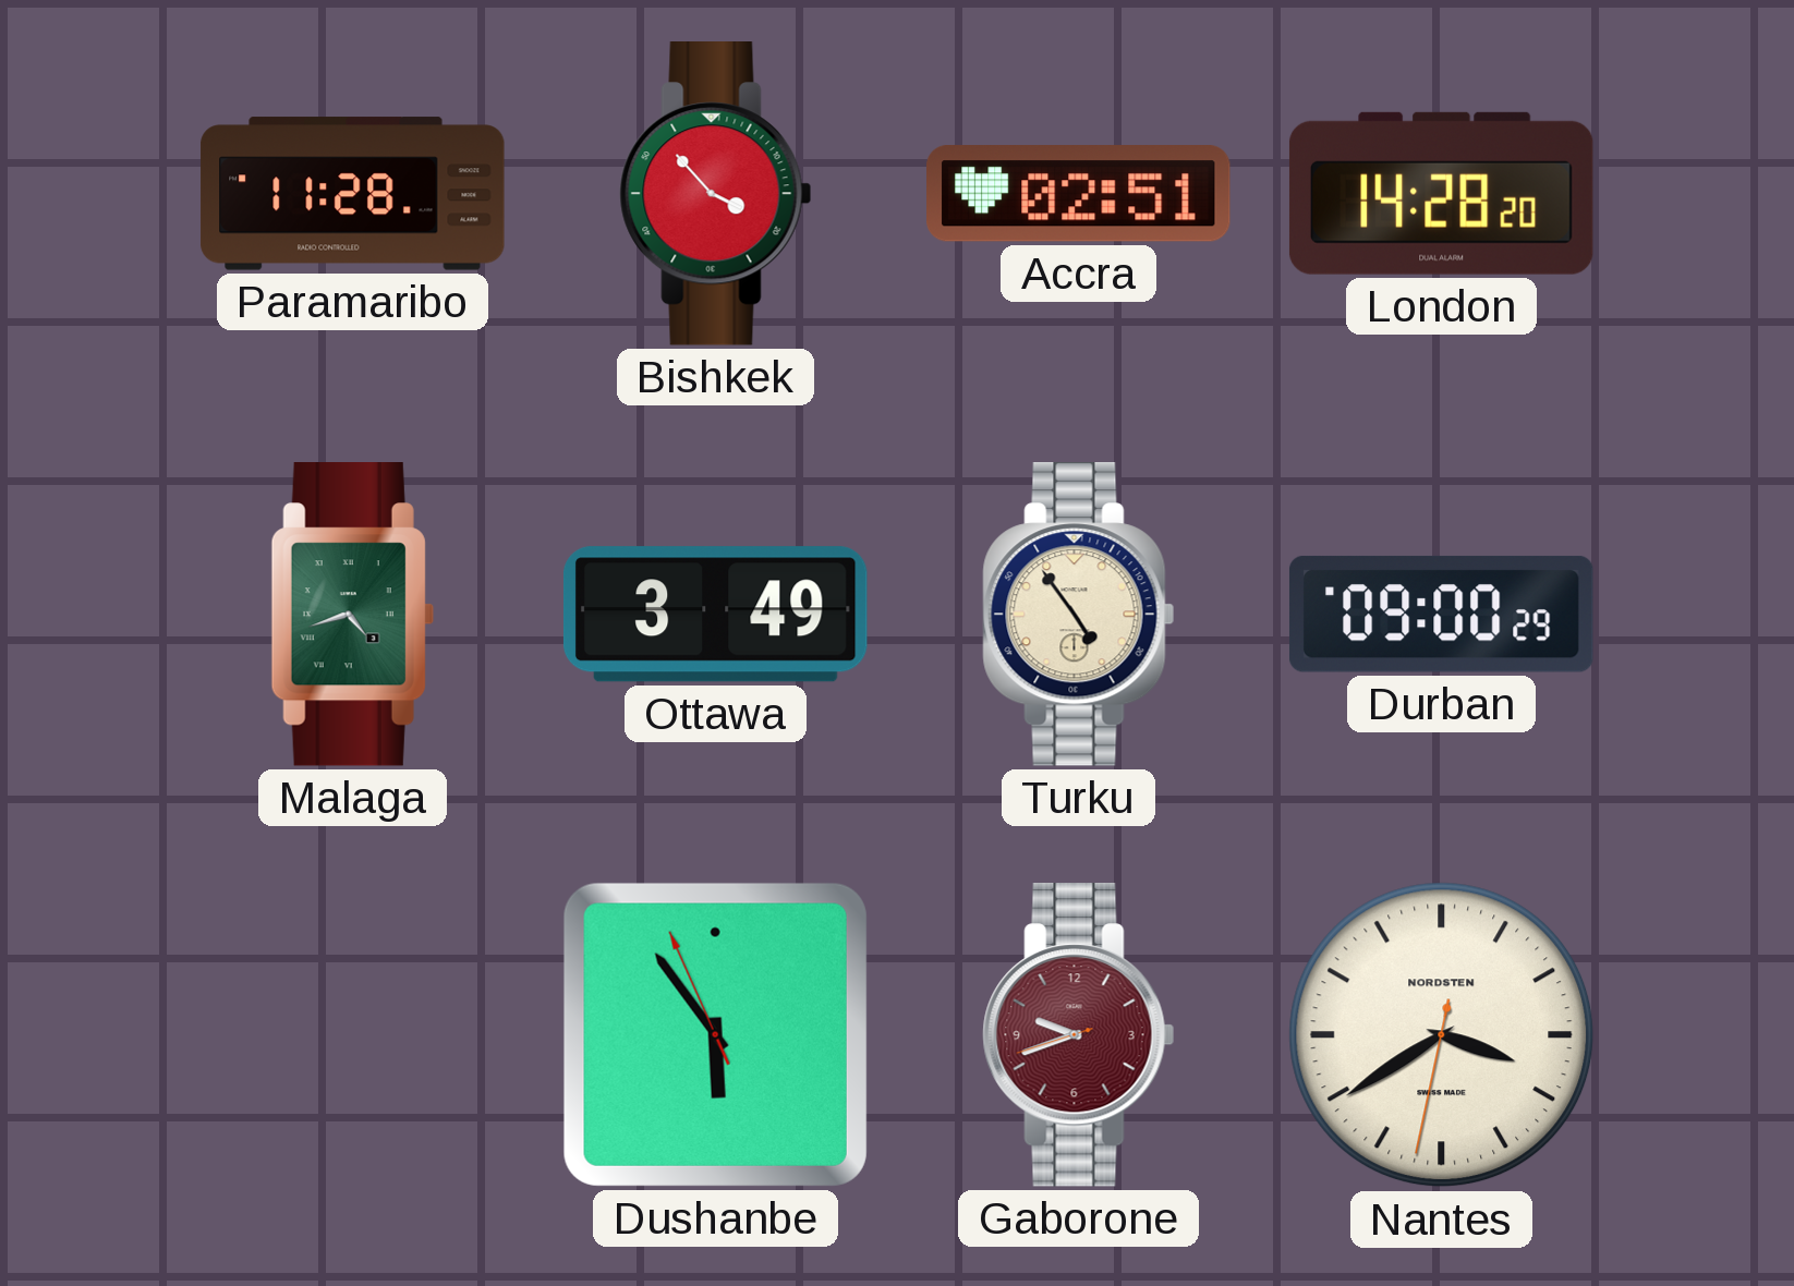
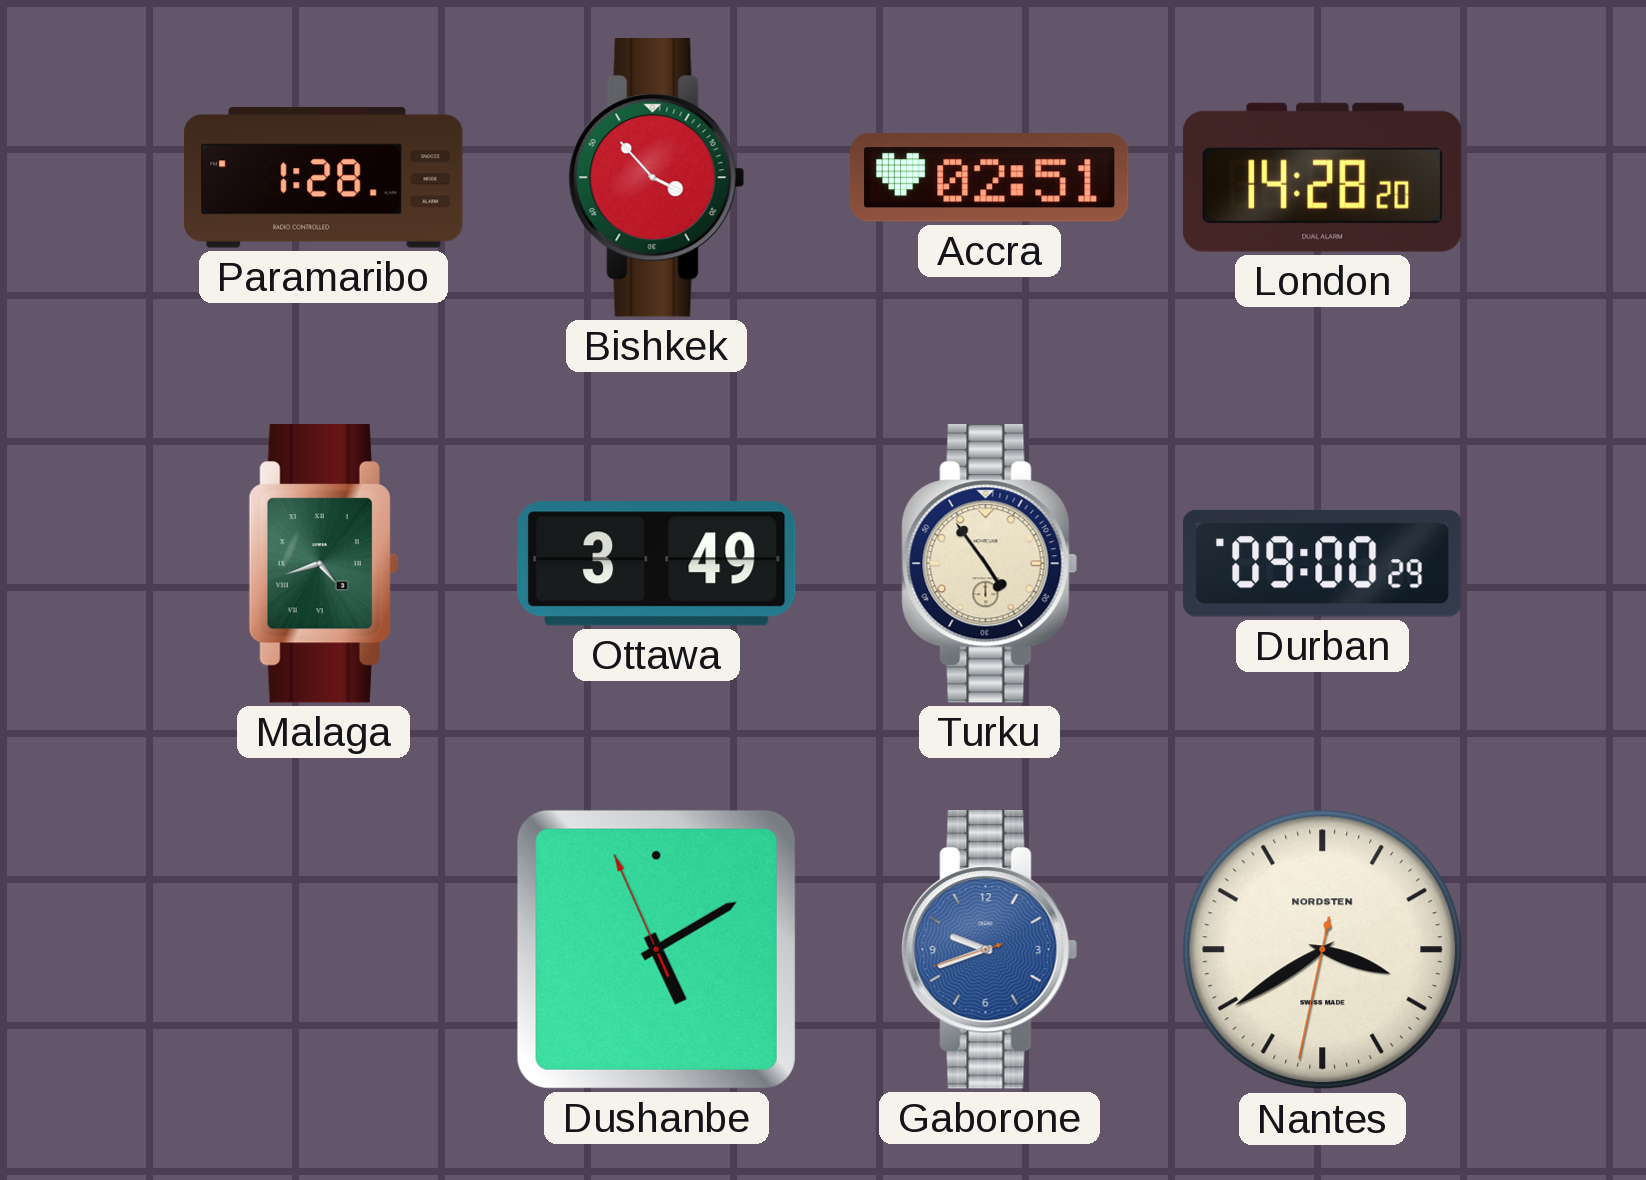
Paramaribo: 11:28 -> 1:28 (324, 178)
Dushanbe: 5:53 -> 5:09 (656, 949)
Gaborone dial: burgundy -> blue (990, 950)
